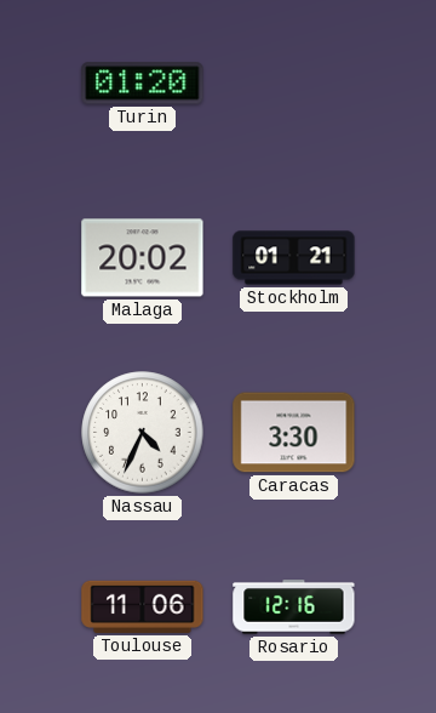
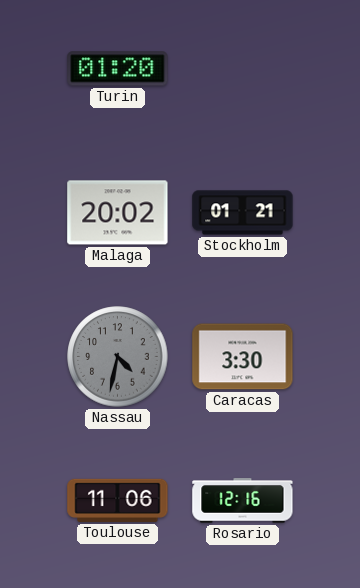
Nassau: 4:34 -> 4:32 (118, 357)
Nassau dial: white -> grey (118, 357)
